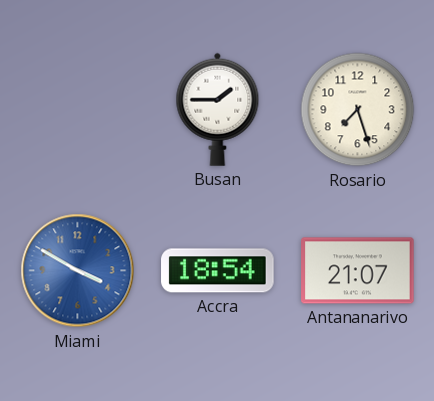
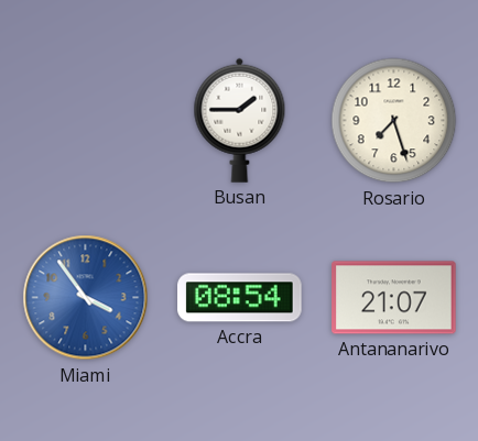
Miami: 3:50 -> 3:54 (86, 298)
Accra: 18:54 -> 08:54 (240, 298)
